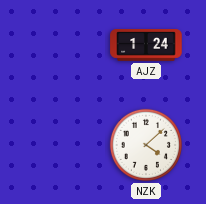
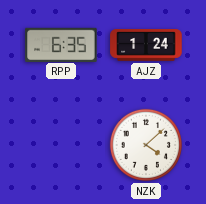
RPP: none -> 6:35 (61, 44)
